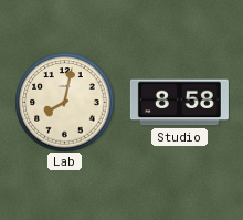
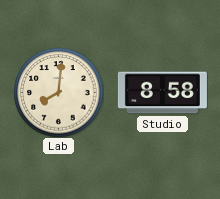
Lab: 8:02 -> 8:01 (58, 92)
